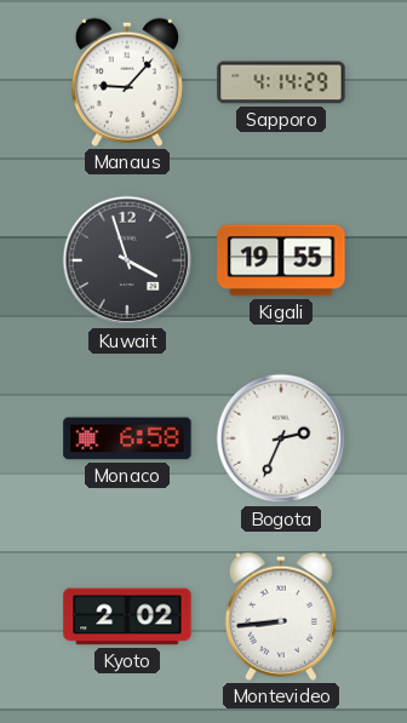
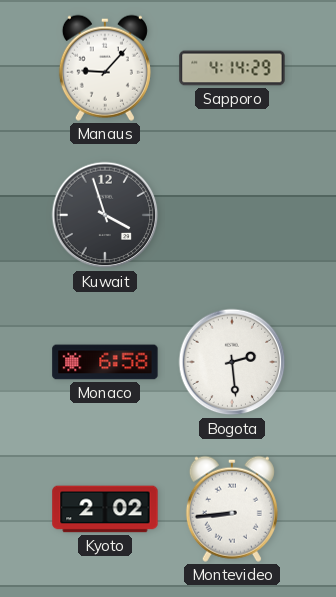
Kigali: 19:55 -> none (281, 260)
Bogota: 2:34 -> 2:29 (232, 362)
